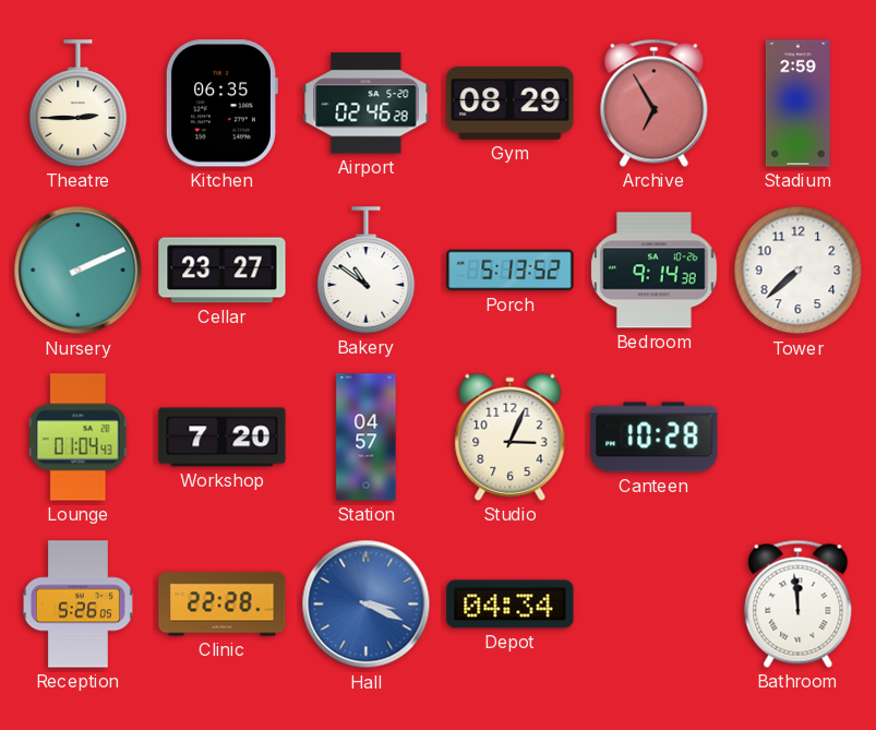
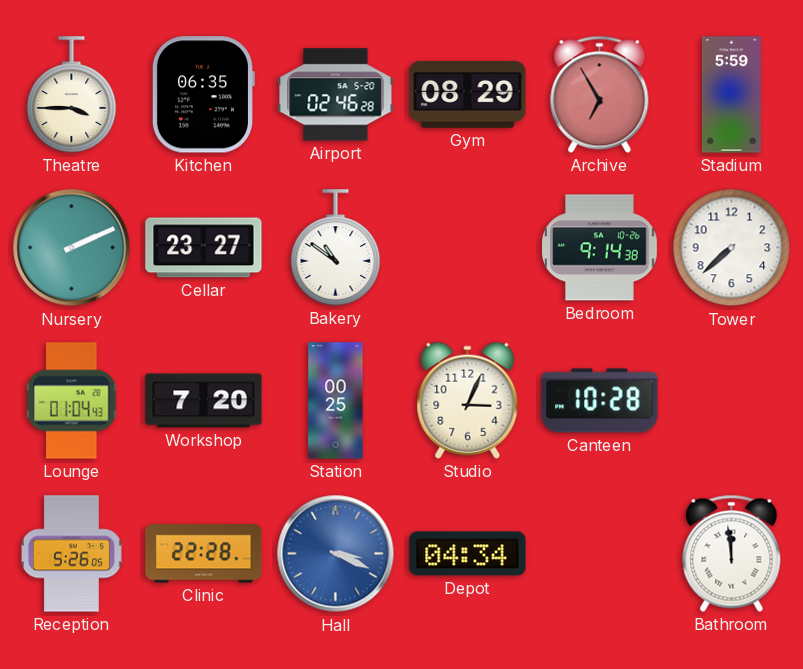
Theatre: 2:45 -> 3:45 (72, 95)
Stadium: 2:59 -> 5:59 (731, 95)
Porch: 5:13 -> none (511, 271)
Station: 04:57 -> 00:25 (336, 401)
